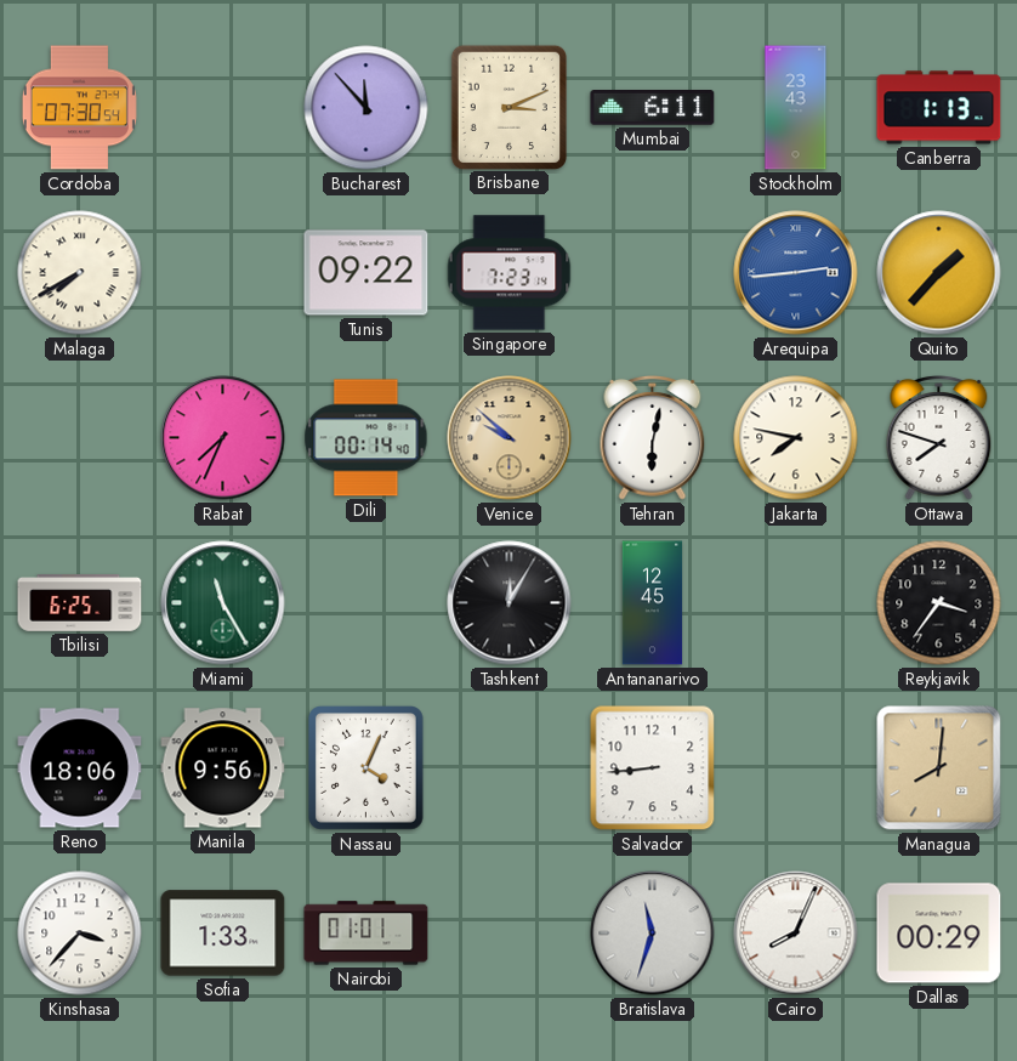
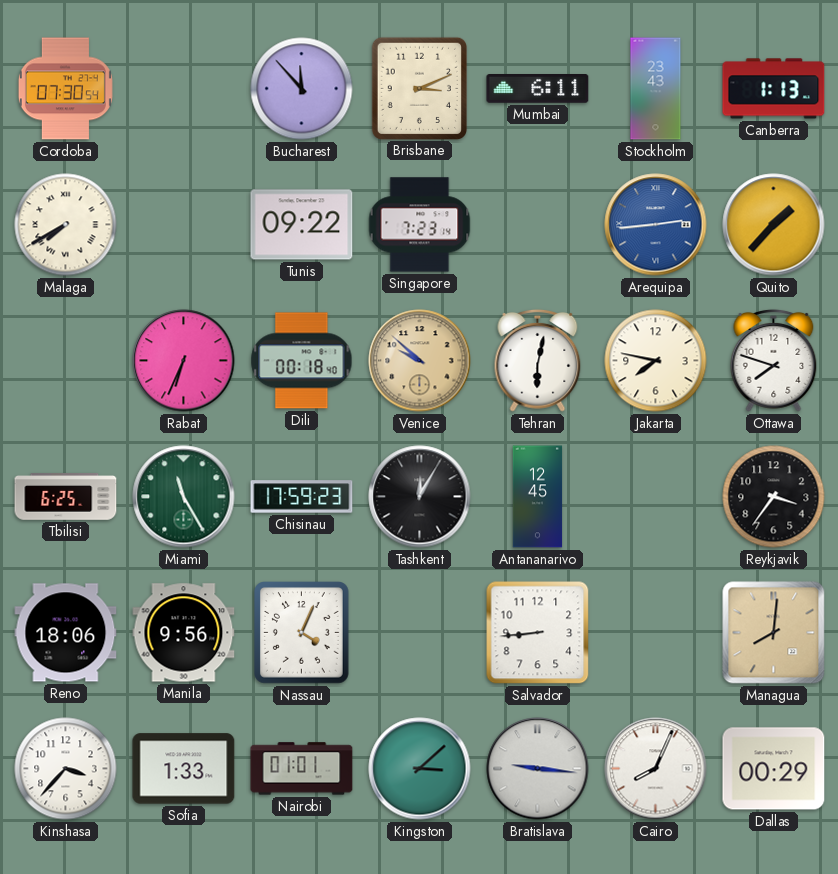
Rabat: 7:34 -> 6:34 (184, 361)
Dili: 00:14 -> 00:18 (302, 361)
Chisinau: none -> 17:59 (302, 497)
Kingston: none -> 3:08 (420, 769)
Bratislava: 11:33 -> 9:16 (538, 769)
